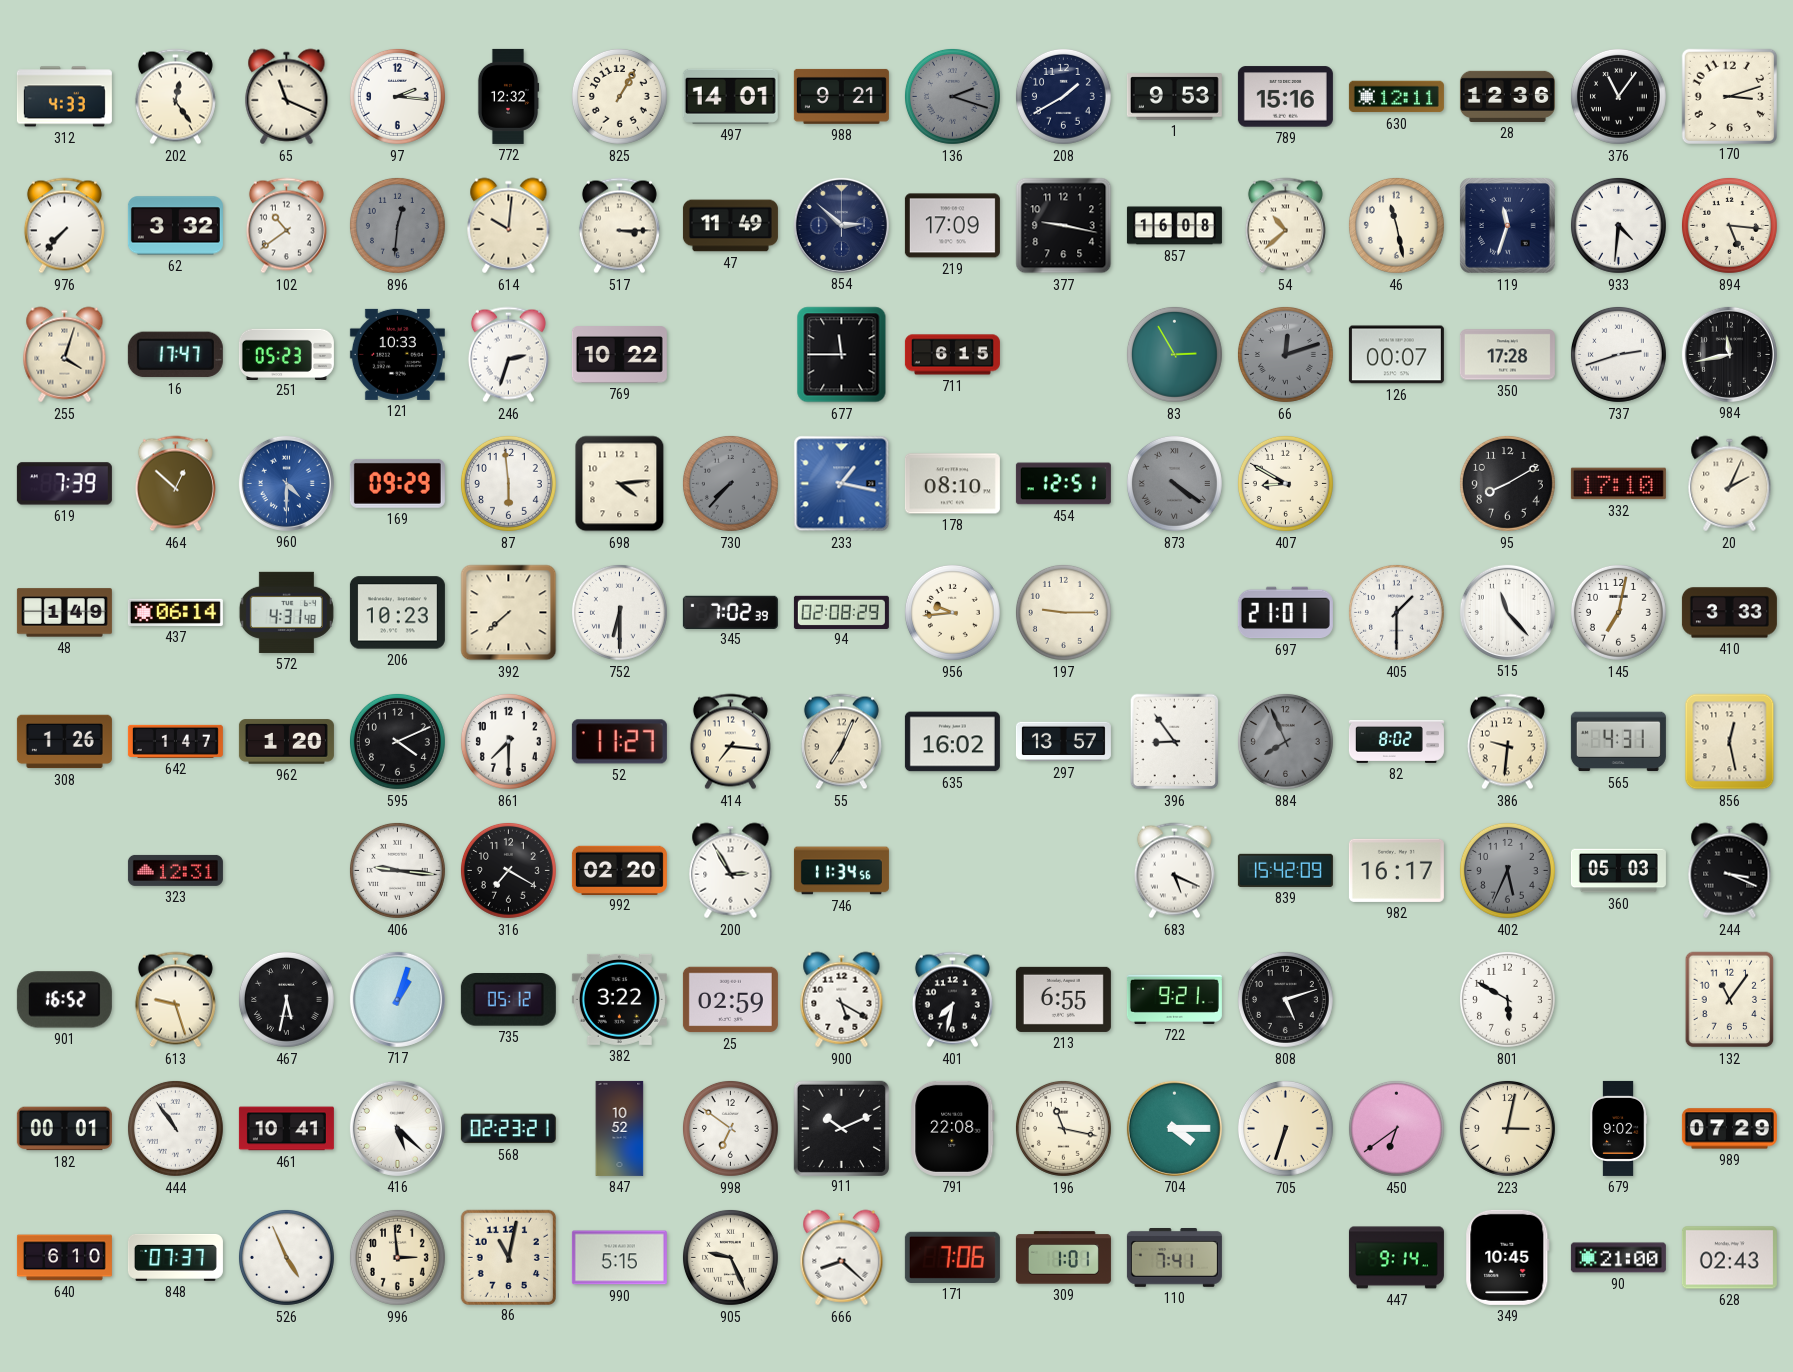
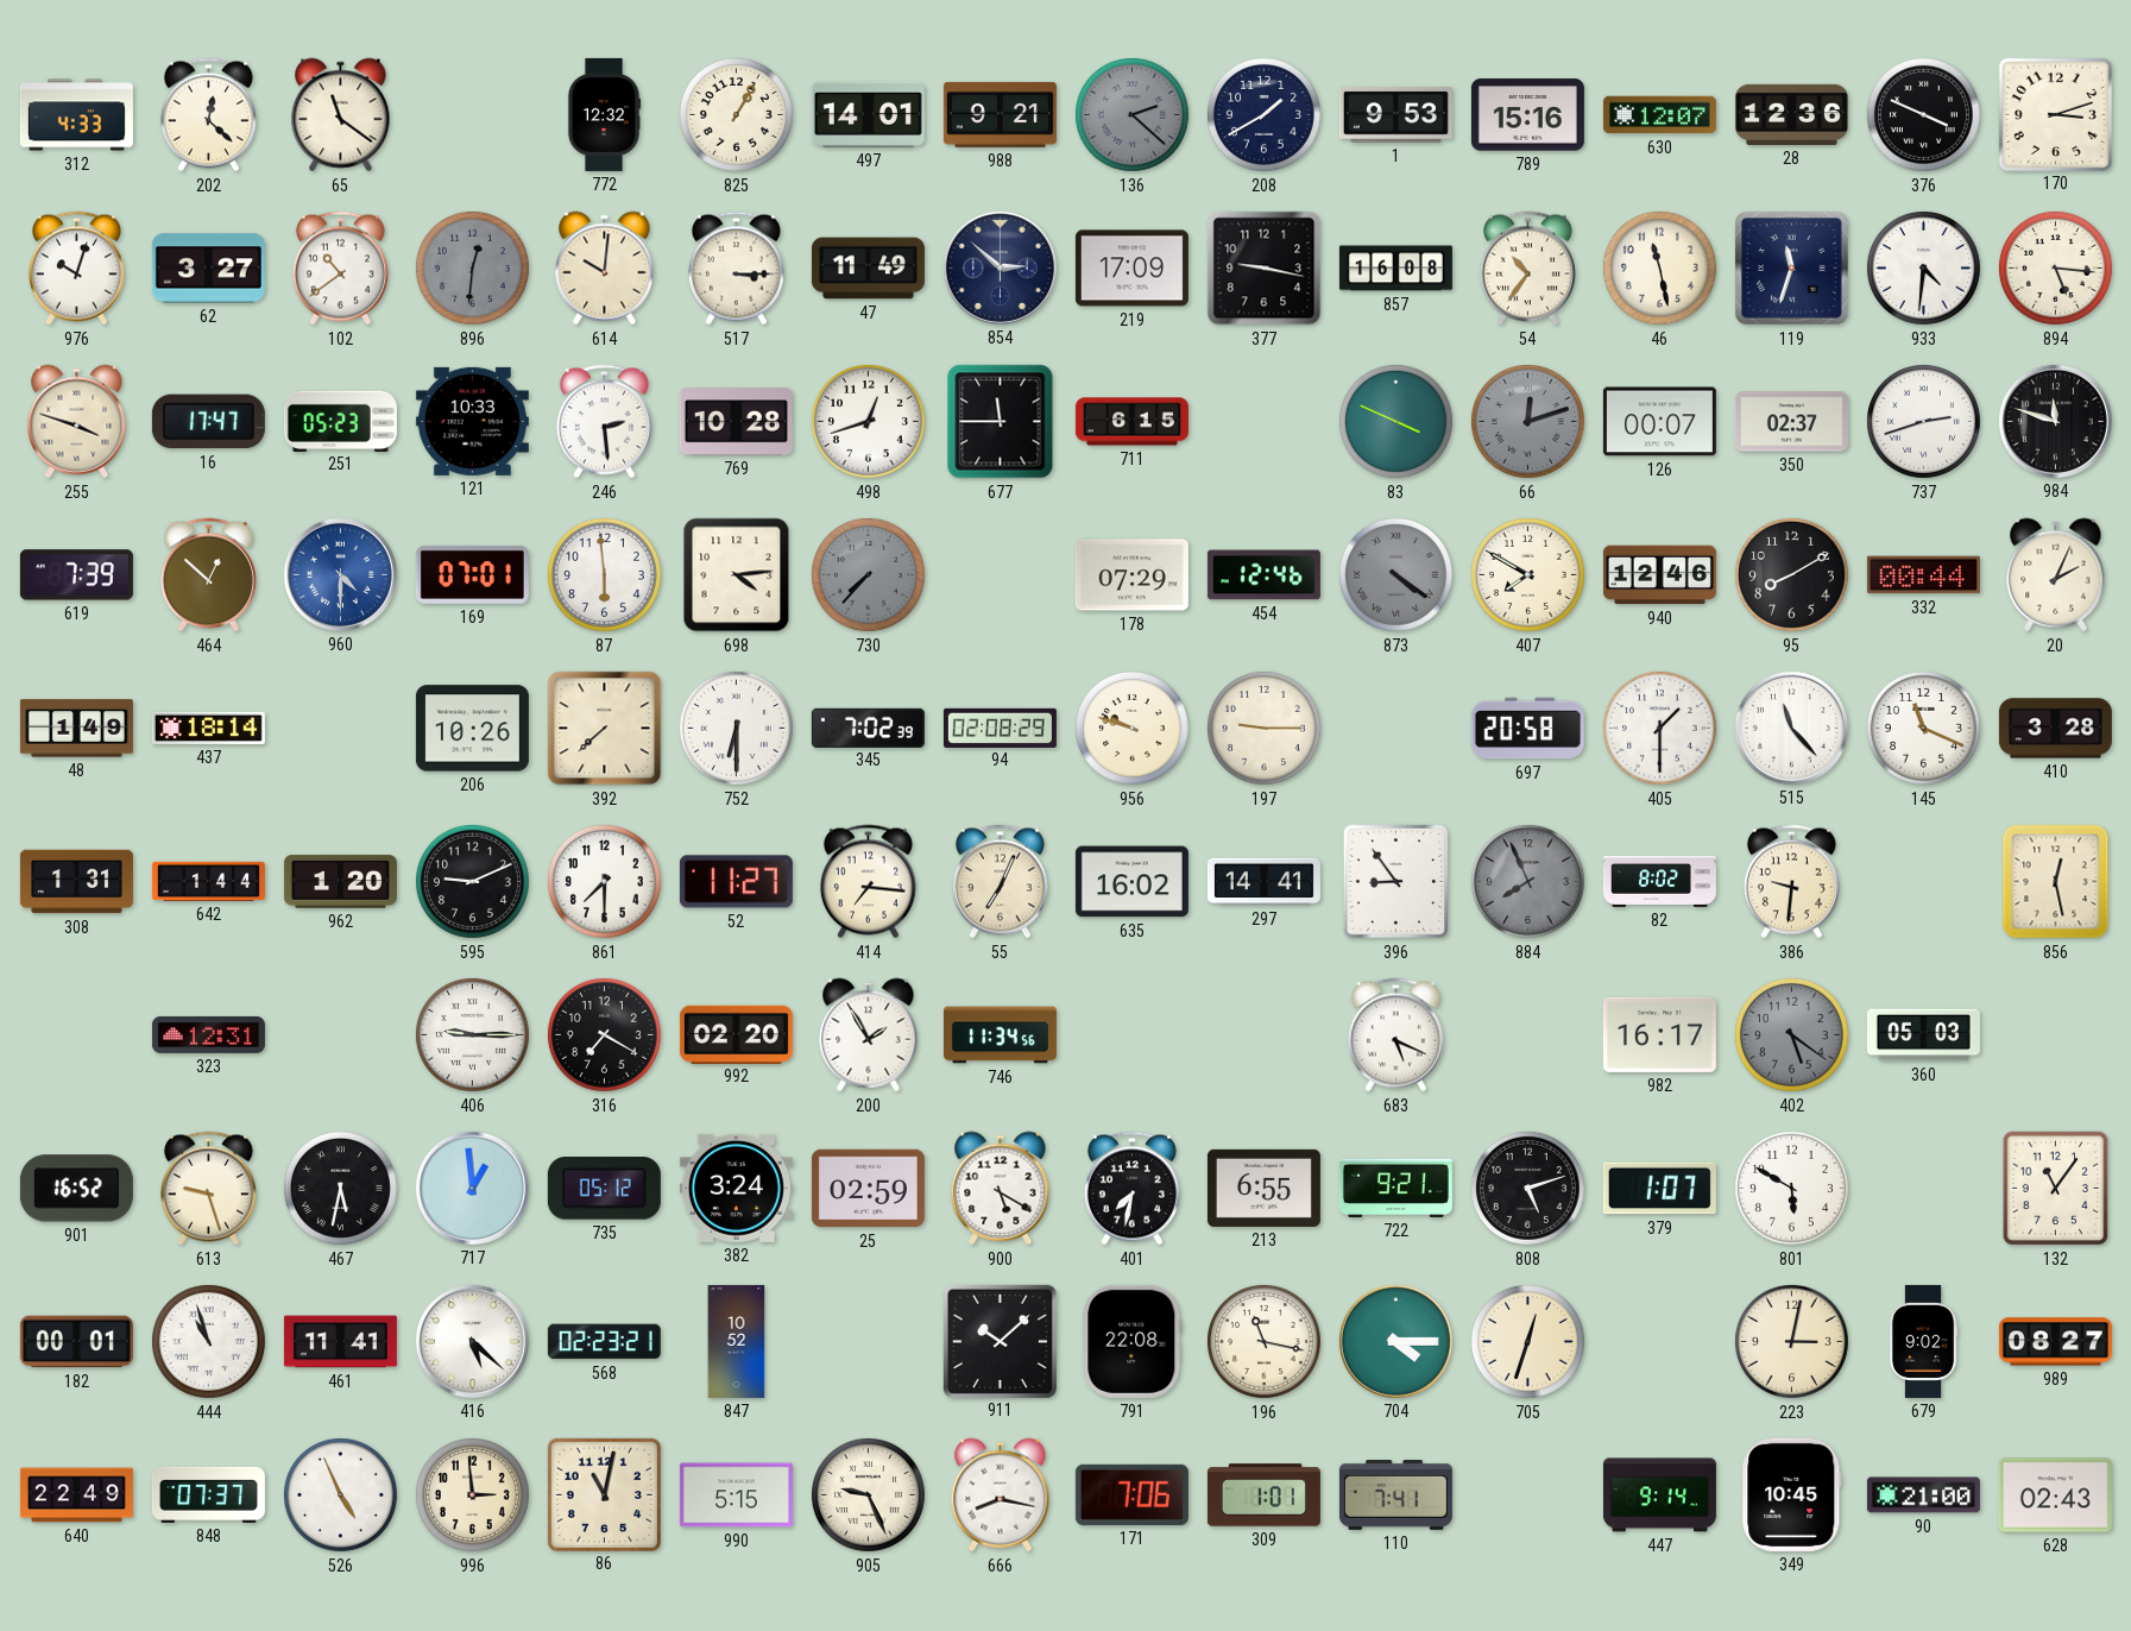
202: 12:24 -> 12:22 (208, 115)
65: 11:19 -> 11:21 (341, 115)
97: 2:16 -> none (397, 96)
136: 2:18 -> 2:22 (1131, 114)
630: 12:11 -> 12:07 (1659, 115)
376: 11:06 -> 3:49 (1923, 114)
976: 7:37 -> 10:03 (76, 269)
62: 3:32 -> 3:27 (208, 269)
54: 10:38 -> 10:36 (1527, 269)
255: 4:03 -> 3:48 (77, 422)
246: 2:33 -> 2:29 (604, 422)
769: 10:22 -> 10:28 (736, 422)
498: none -> 12:42 (868, 421)
83: 2:55 -> 3:49 (1395, 421)
350: 17:28 -> 02:37 (1791, 422)
984: 11:43 -> 11:48 (2055, 421)
169: 09:29 -> 07:01 (472, 574)
233: 1:17 -> none (842, 484)
178: 08:10 -> 07:29 (1131, 575)
454: 12:51 -> 12:46 (1263, 575)
407: 8:50 -> 7:50 (1527, 574)
940: none -> 12:46 (1659, 575)
332: 17:10 -> 00:44 (1923, 575)
437: 06:14 -> 18:14 (208, 728)
572: 4:31 -> none (286, 612)
206: 10:23 -> 10:26 (472, 729)
956: 9:44 -> 9:48 (1131, 728)
697: 21:01 -> 20:58 (1527, 729)
145: 7:02 -> 11:19 (1923, 728)
410: 3:33 -> 3:28 (2055, 729)
308: 1:26 -> 1:31 (76, 882)
642: 1:47 -> 1:44 (208, 881)
595: 4:11 -> 9:11 (472, 881)
297: 13:57 -> 14:41 (1263, 882)
565: 4:31 -> none (1618, 742)
406: 9:16 -> 9:15 (472, 1034)
200: 2:55 -> 1:55 (869, 1035)
839: 15:42 -> none (1285, 870)
402: 5:34 -> 5:21 (1791, 1034)
244: 3:19 -> none (1730, 871)
717: 1:03 -> 12:59 (472, 1188)
382: 3:22 -> 3:24 (736, 1188)
379: none -> 1:07 (1659, 1189)
444: 10:54 -> 10:57 (208, 1341)
461: 10:41 -> 11:41 (340, 1342)
998: 6:51 -> none (730, 1128)
911: 10:11 -> 10:08 (1000, 1341)
705: 6:33 -> 12:33 (1527, 1341)
450: 6:39 -> none (1396, 1128)
989: 07:29 -> 08:27 (2055, 1342)
640: 6:10 -> 22:49 (76, 1495)
666: 8:22 -> 8:17 (1001, 1495)
